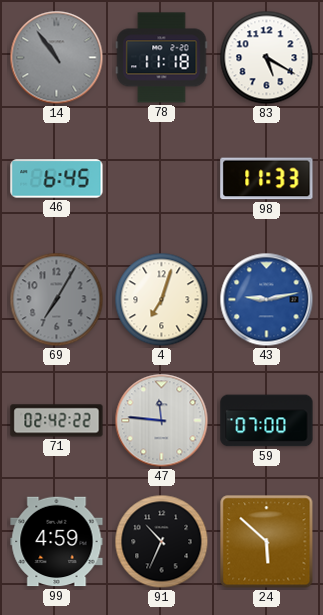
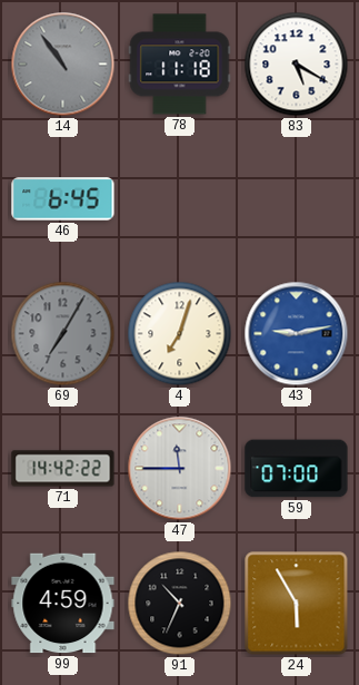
98: 11:33 -> none (267, 179)
71: 02:42 -> 14:42 (63, 469)
47: 11:46 -> 11:45 (180, 469)
24: 5:52 -> 5:55 (297, 604)
